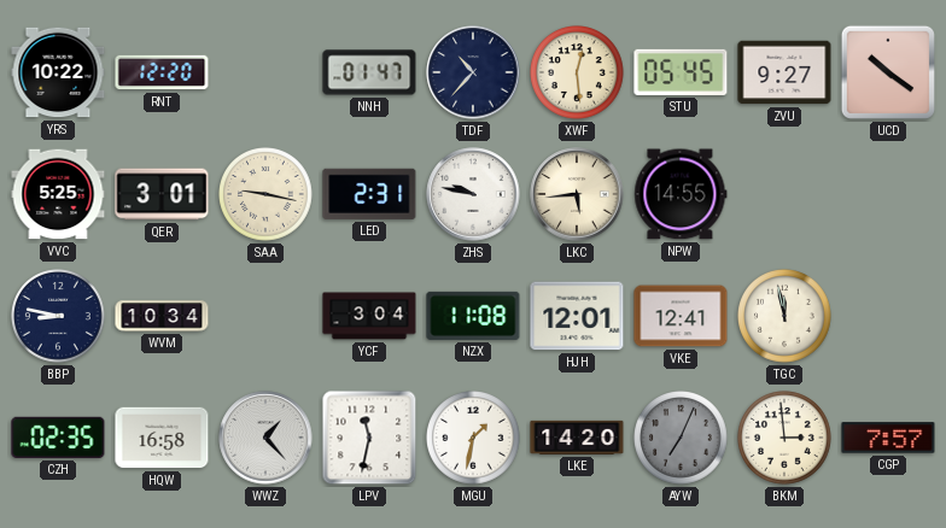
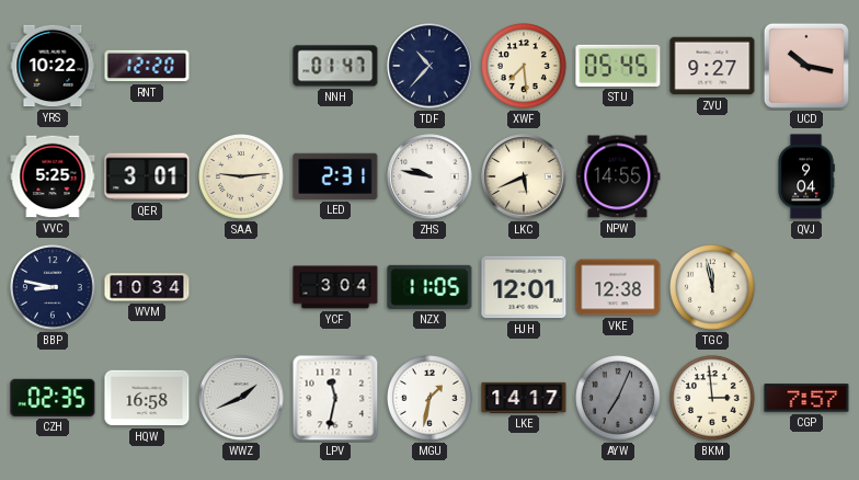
XWF: 12:29 -> 7:29 (525, 67)
UCD: 10:21 -> 10:17 (806, 66)
SAA: 9:17 -> 9:14 (242, 178)
LKC: 5:44 -> 5:41 (524, 176)
QVJ: none -> 9:04 (806, 176)
NZX: 11:08 -> 11:05 (429, 287)
VKE: 12:41 -> 12:38 (618, 287)
WWZ: 1:23 -> 1:41 (241, 398)
LKE: 14:20 -> 14:17 (524, 398)
